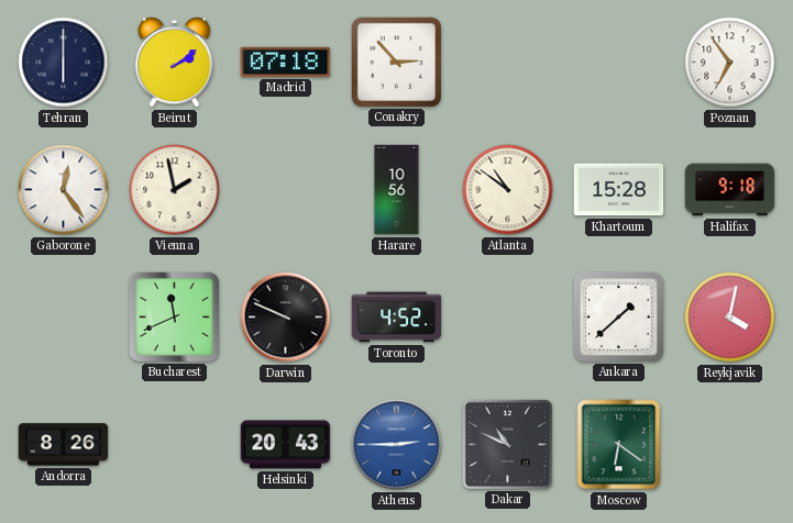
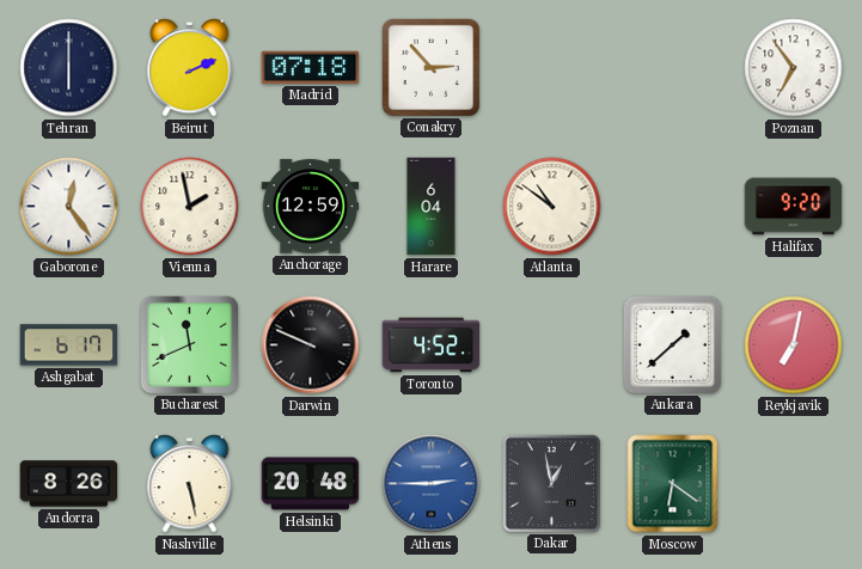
Beirut: 2:09 -> 2:11 (190, 68)
Anchorage: none -> 12:59 (311, 207)
Harare: 10:56 -> 6:04 (432, 207)
Khartoum: 15:28 -> none (619, 190)
Halifax: 9:18 -> 9:20 (794, 207)
Ashgabat: none -> 6:17 (69, 345)
Reykjavik: 4:02 -> 7:02 (794, 345)
Nashville: none -> 5:28 (190, 484)
Helsinki: 20:43 -> 20:48 (311, 484)
Dakar: 10:49 -> 12:58 (551, 483)
